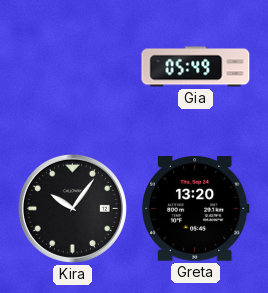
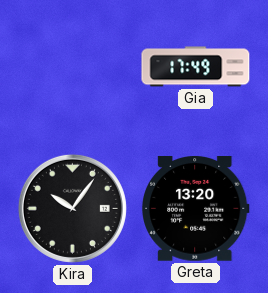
Gia: 05:49 -> 17:49 (196, 67)
